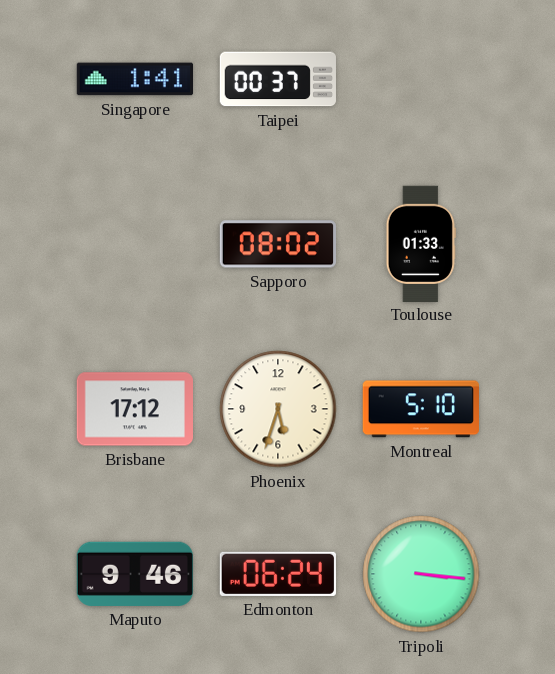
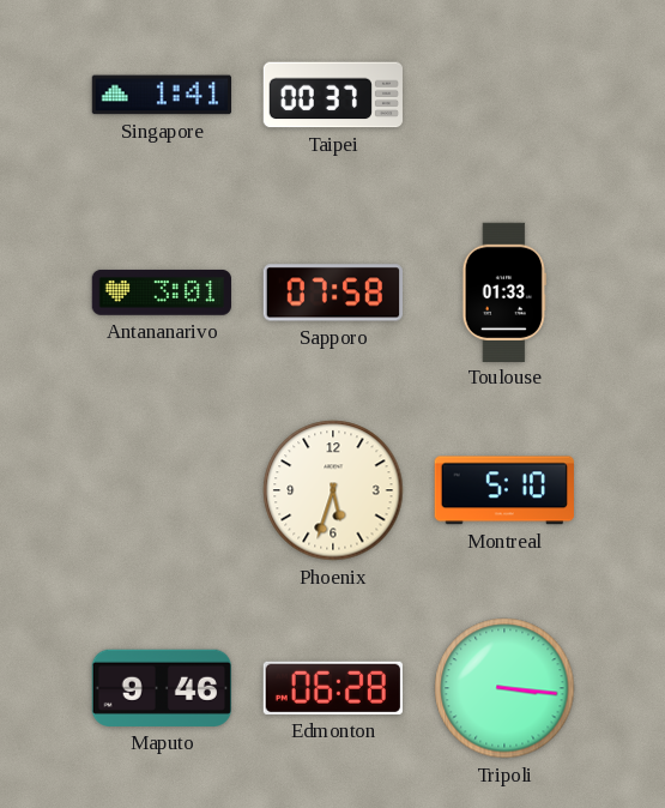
Antananarivo: none -> 3:01 (161, 293)
Sapporo: 08:02 -> 07:58 (332, 293)
Brisbane: 17:12 -> none (134, 409)
Edmonton: 06:24 -> 06:28 (333, 688)
